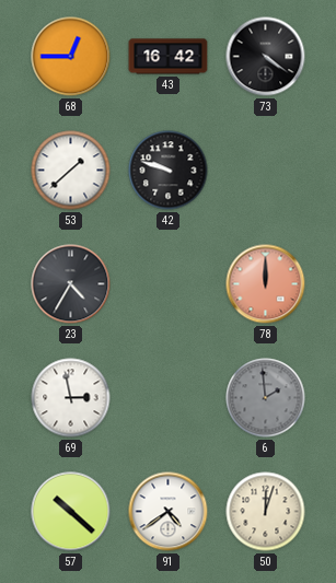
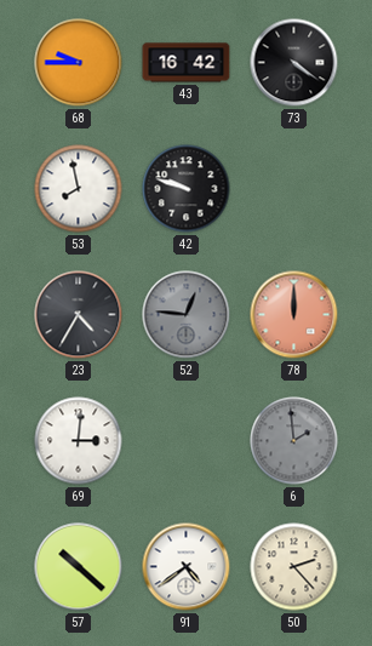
68: 12:45 -> 9:45 (79, 63)
53: 1:38 -> 7:58 (79, 189)
52: none -> 12:46 (187, 315)
69: 2:58 -> 3:01 (79, 441)
50: 12:03 -> 2:23 (294, 567)
